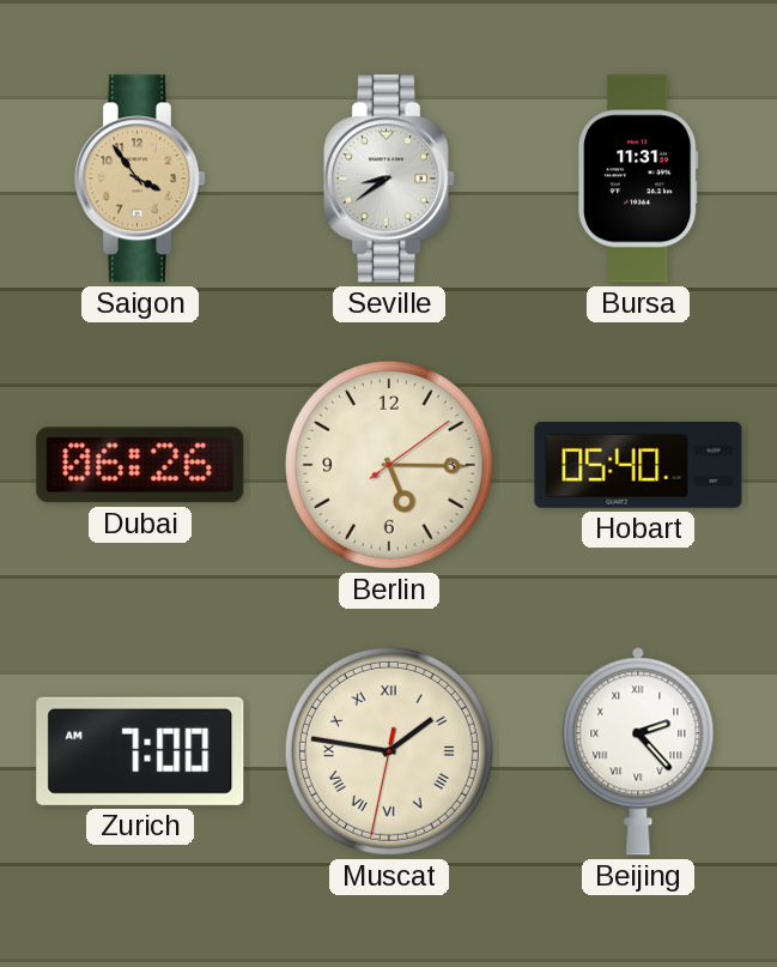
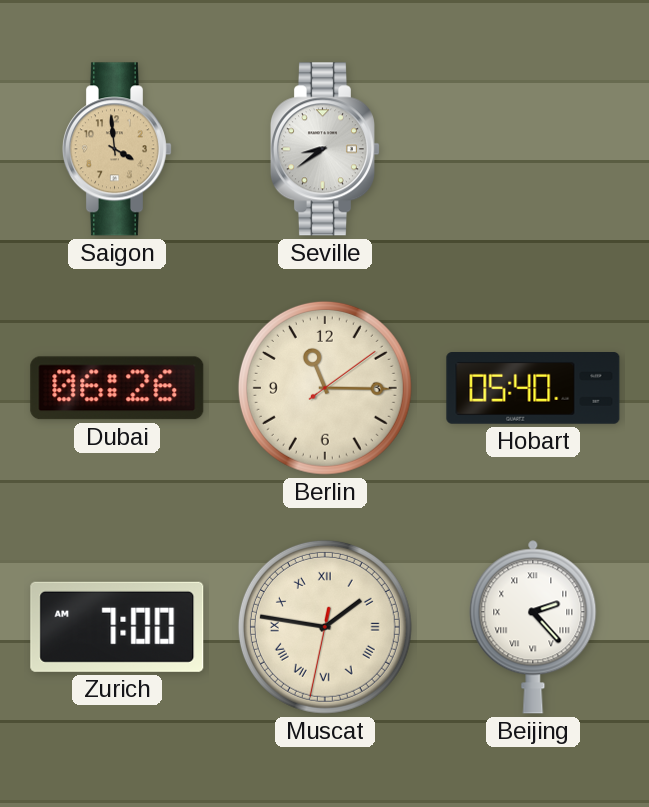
Saigon: 3:54 -> 3:59 (117, 149)
Bursa: 11:31 -> none (638, 179)
Berlin: 5:15 -> 11:15 (325, 388)
